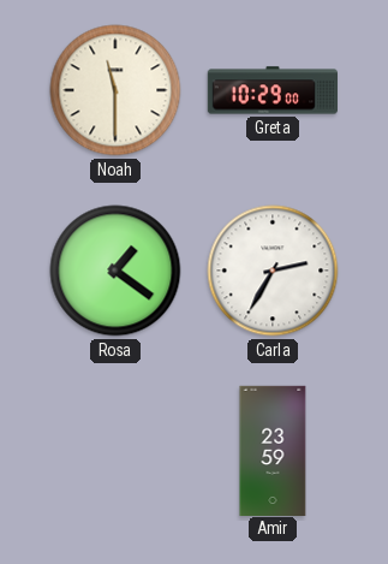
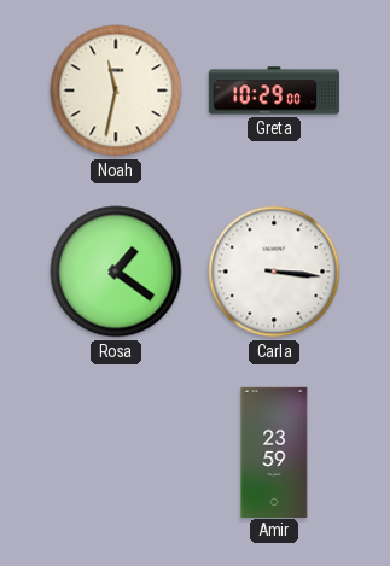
Noah: 11:30 -> 11:32 (116, 91)
Carla: 2:35 -> 3:16 (274, 272)
